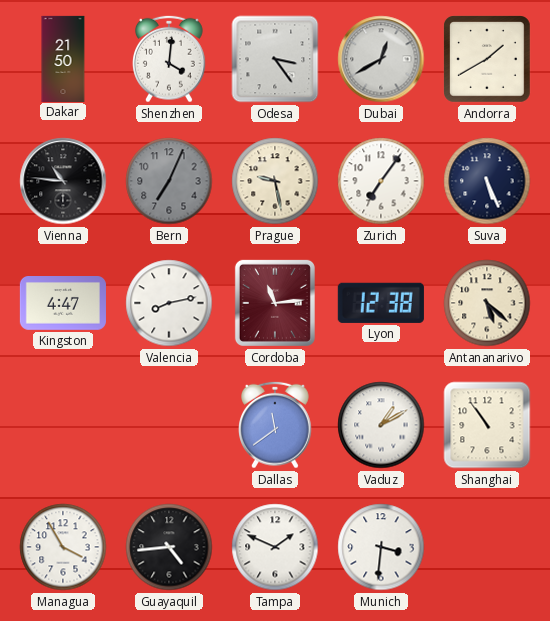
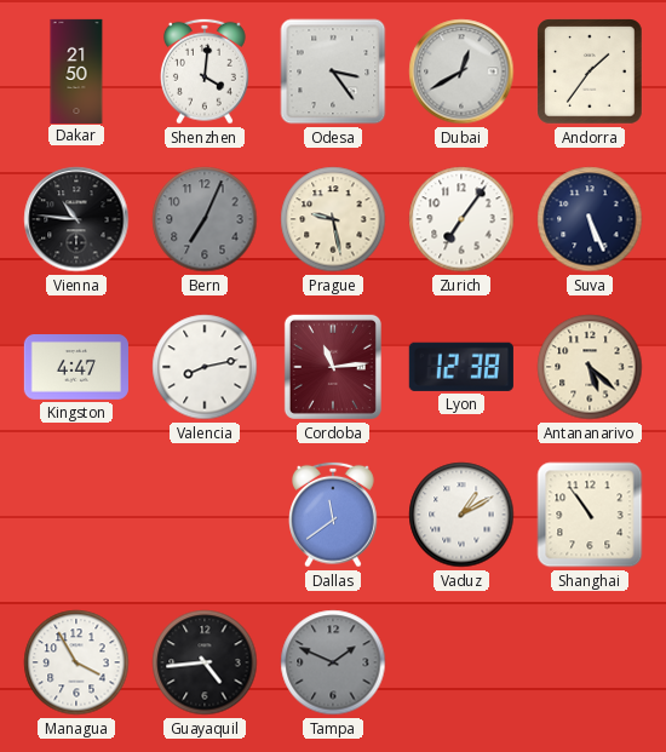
Andorra: 1:40 -> 1:36 (590, 71)
Tampa dial: white -> grey (333, 662)
Munich: 3:31 -> none (381, 547)
